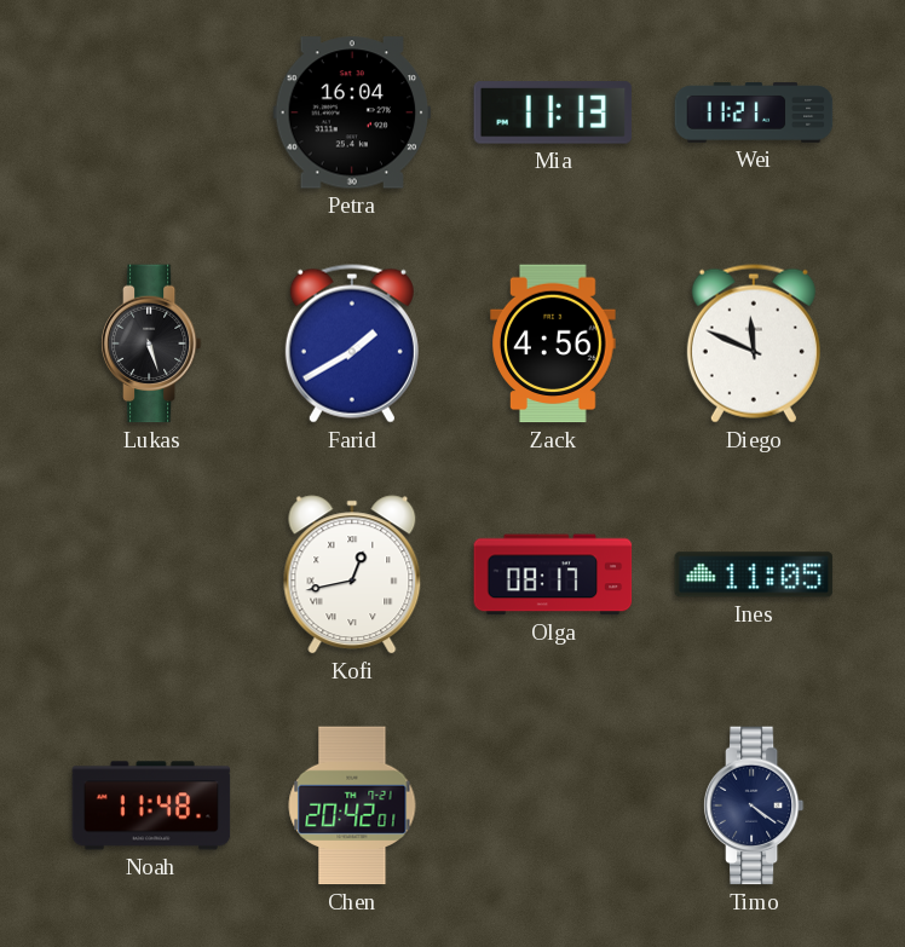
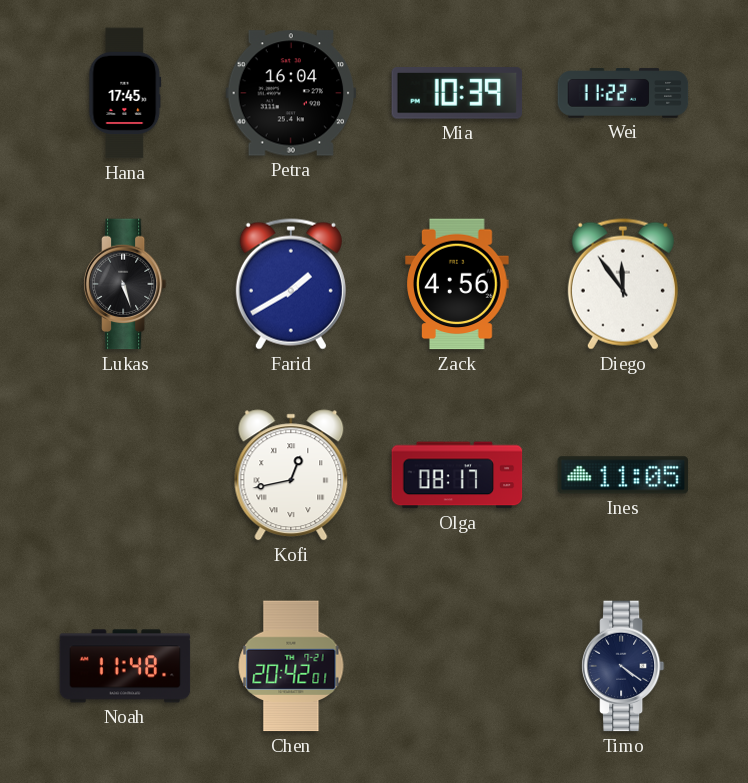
Hana: none -> 17:45 (125, 93)
Mia: 11:13 -> 10:39 (457, 93)
Wei: 11:21 -> 11:22 (623, 93)
Diego: 11:49 -> 11:54 (623, 284)
